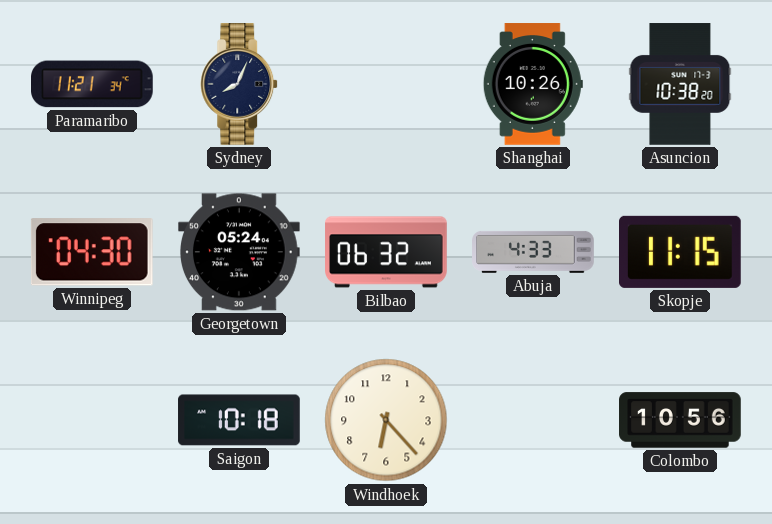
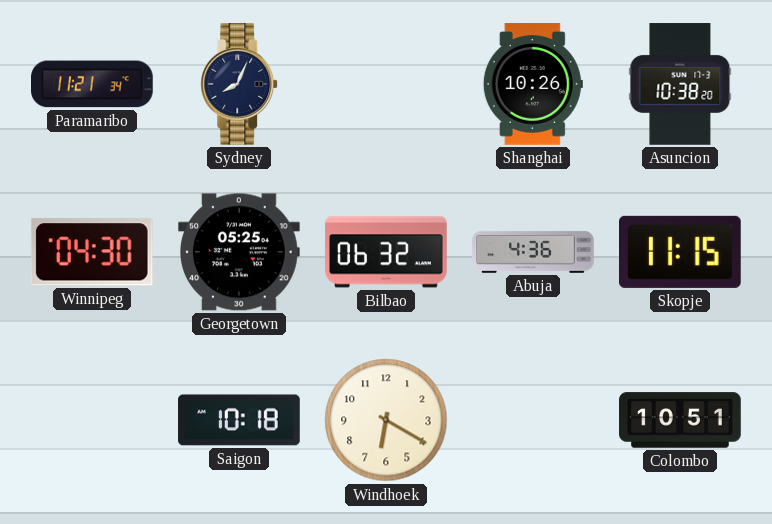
Georgetown: 05:24 -> 05:25 (240, 252)
Abuja: 4:33 -> 4:36 (533, 252)
Windhoek: 6:23 -> 6:20 (386, 420)
Colombo: 10:56 -> 10:51 (680, 420)
